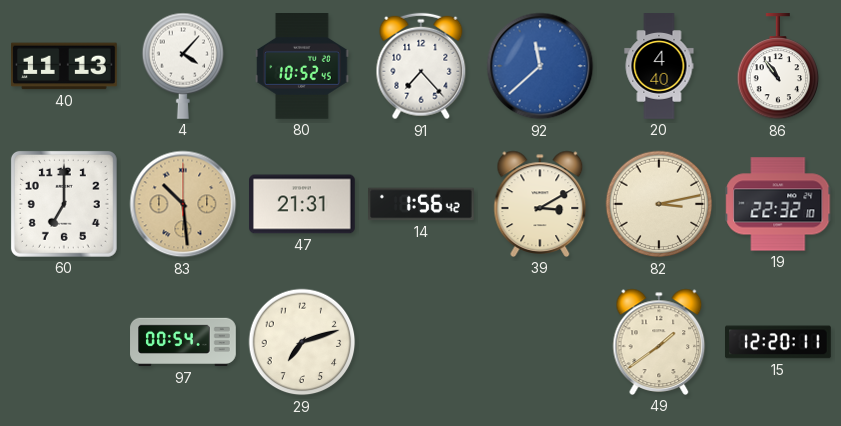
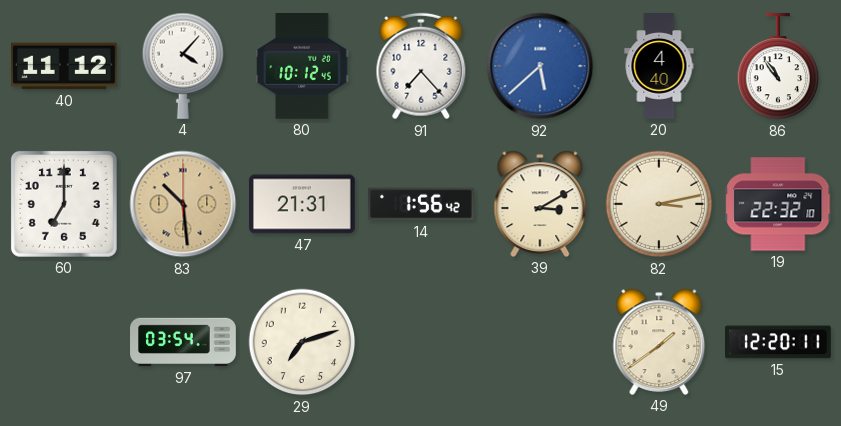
40: 11:13 -> 11:12 (65, 66)
80: 10:52 -> 10:12 (302, 67)
92: 11:38 -> 5:38 (540, 66)
97: 00:54 -> 03:54 (183, 342)
